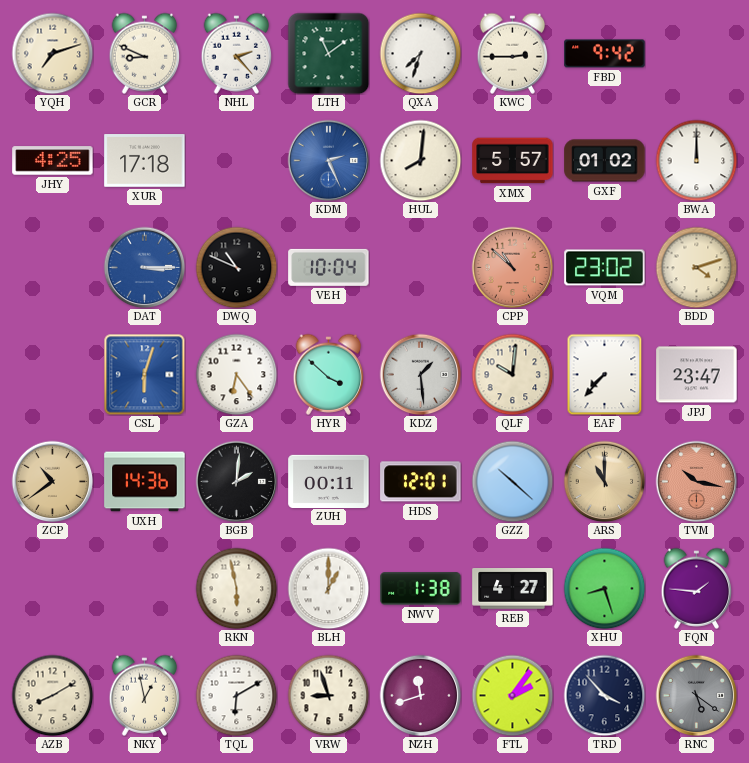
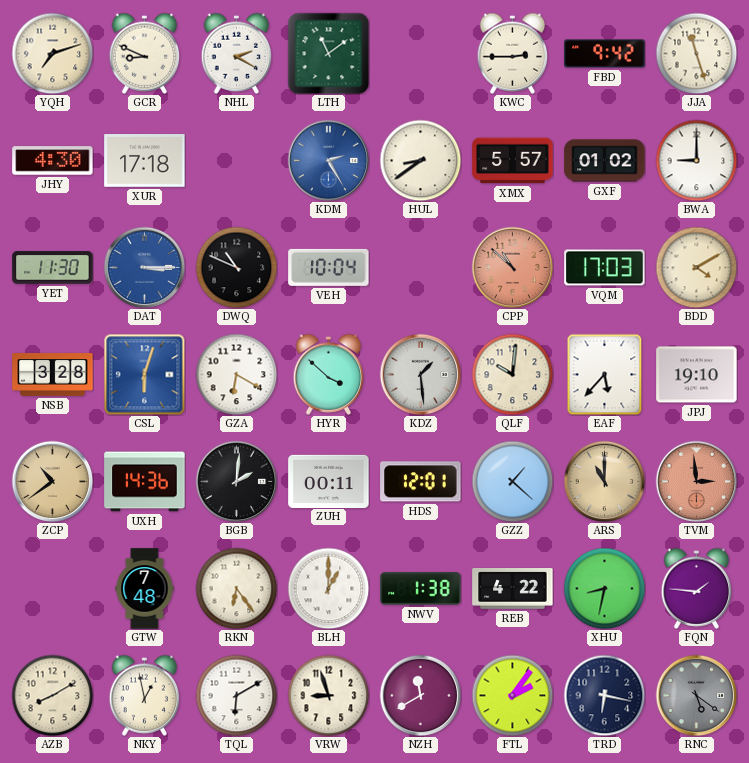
NHL: 2:23 -> 2:20 (237, 53)
QXA: 7:33 -> none (420, 53)
JJA: none -> 11:27 (696, 53)
JHY: 4:25 -> 4:30 (53, 161)
KDM: 2:26 -> 2:25 (328, 160)
HUL: 8:01 -> 8:39 (420, 160)
BWA: 12:00 -> 9:00 (696, 160)
YET: none -> 11:30 (53, 268)
VQM: 23:02 -> 17:03 (605, 268)
BDD: 4:12 -> 4:10 (696, 267)
NSB: none -> 3:28 (53, 375)
GZA: 6:24 -> 6:20 (236, 374)
EAF: 7:37 -> 5:37 (605, 374)
JPJ: 23:47 -> 19:10 (697, 375)
GZZ: 10:22 -> 1:22 (512, 481)
TVM: 10:17 -> 2:59 (696, 481)
GTW: none -> 7:48 (145, 589)
RKN: 5:58 -> 6:24 (236, 588)
REB: 4:27 -> 4:22 (513, 589)
XHU: 8:27 -> 8:32 (604, 588)
NZH: 11:42 -> 11:40 (420, 695)
TRD: 3:53 -> 6:17 (604, 695)
